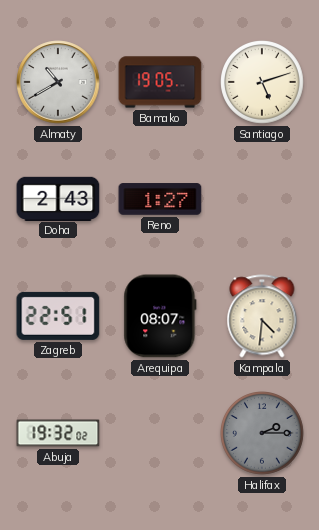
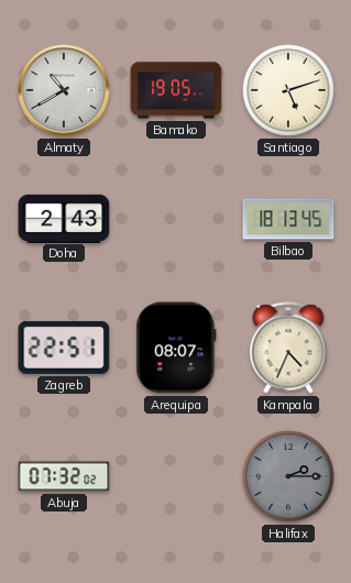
Reno: 1:27 -> none (160, 199)
Bilbao: none -> 18:13 (288, 219)
Kampala: 4:31 -> 4:34 (288, 348)
Abuja: 19:32 -> 07:32 (64, 476)
